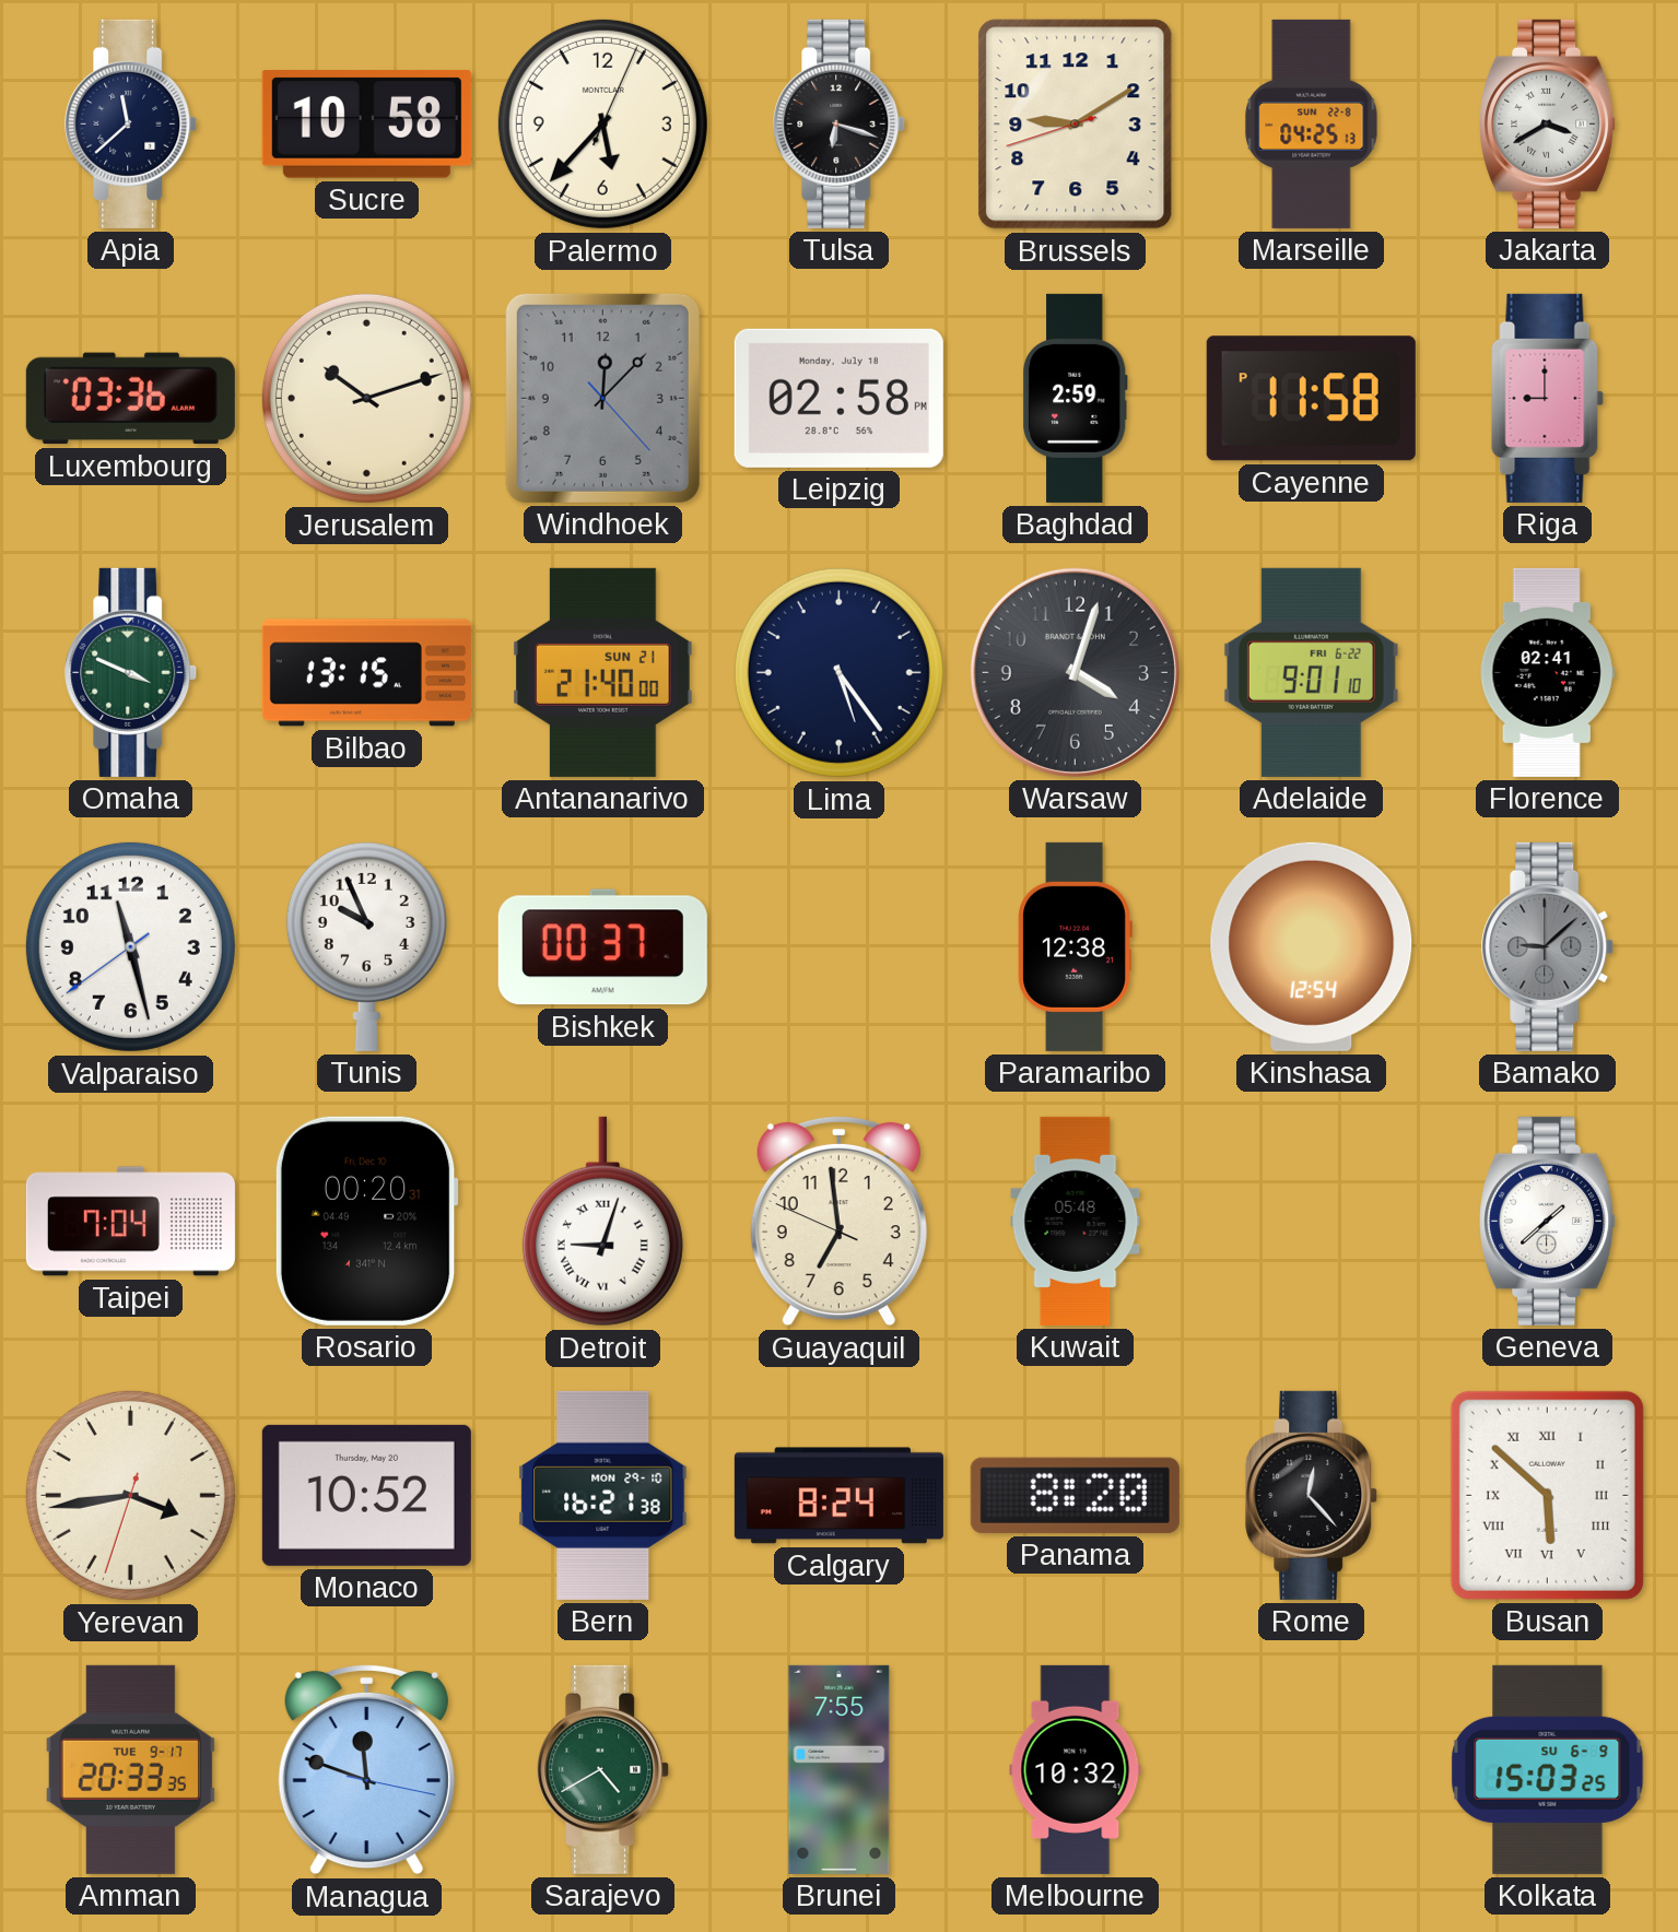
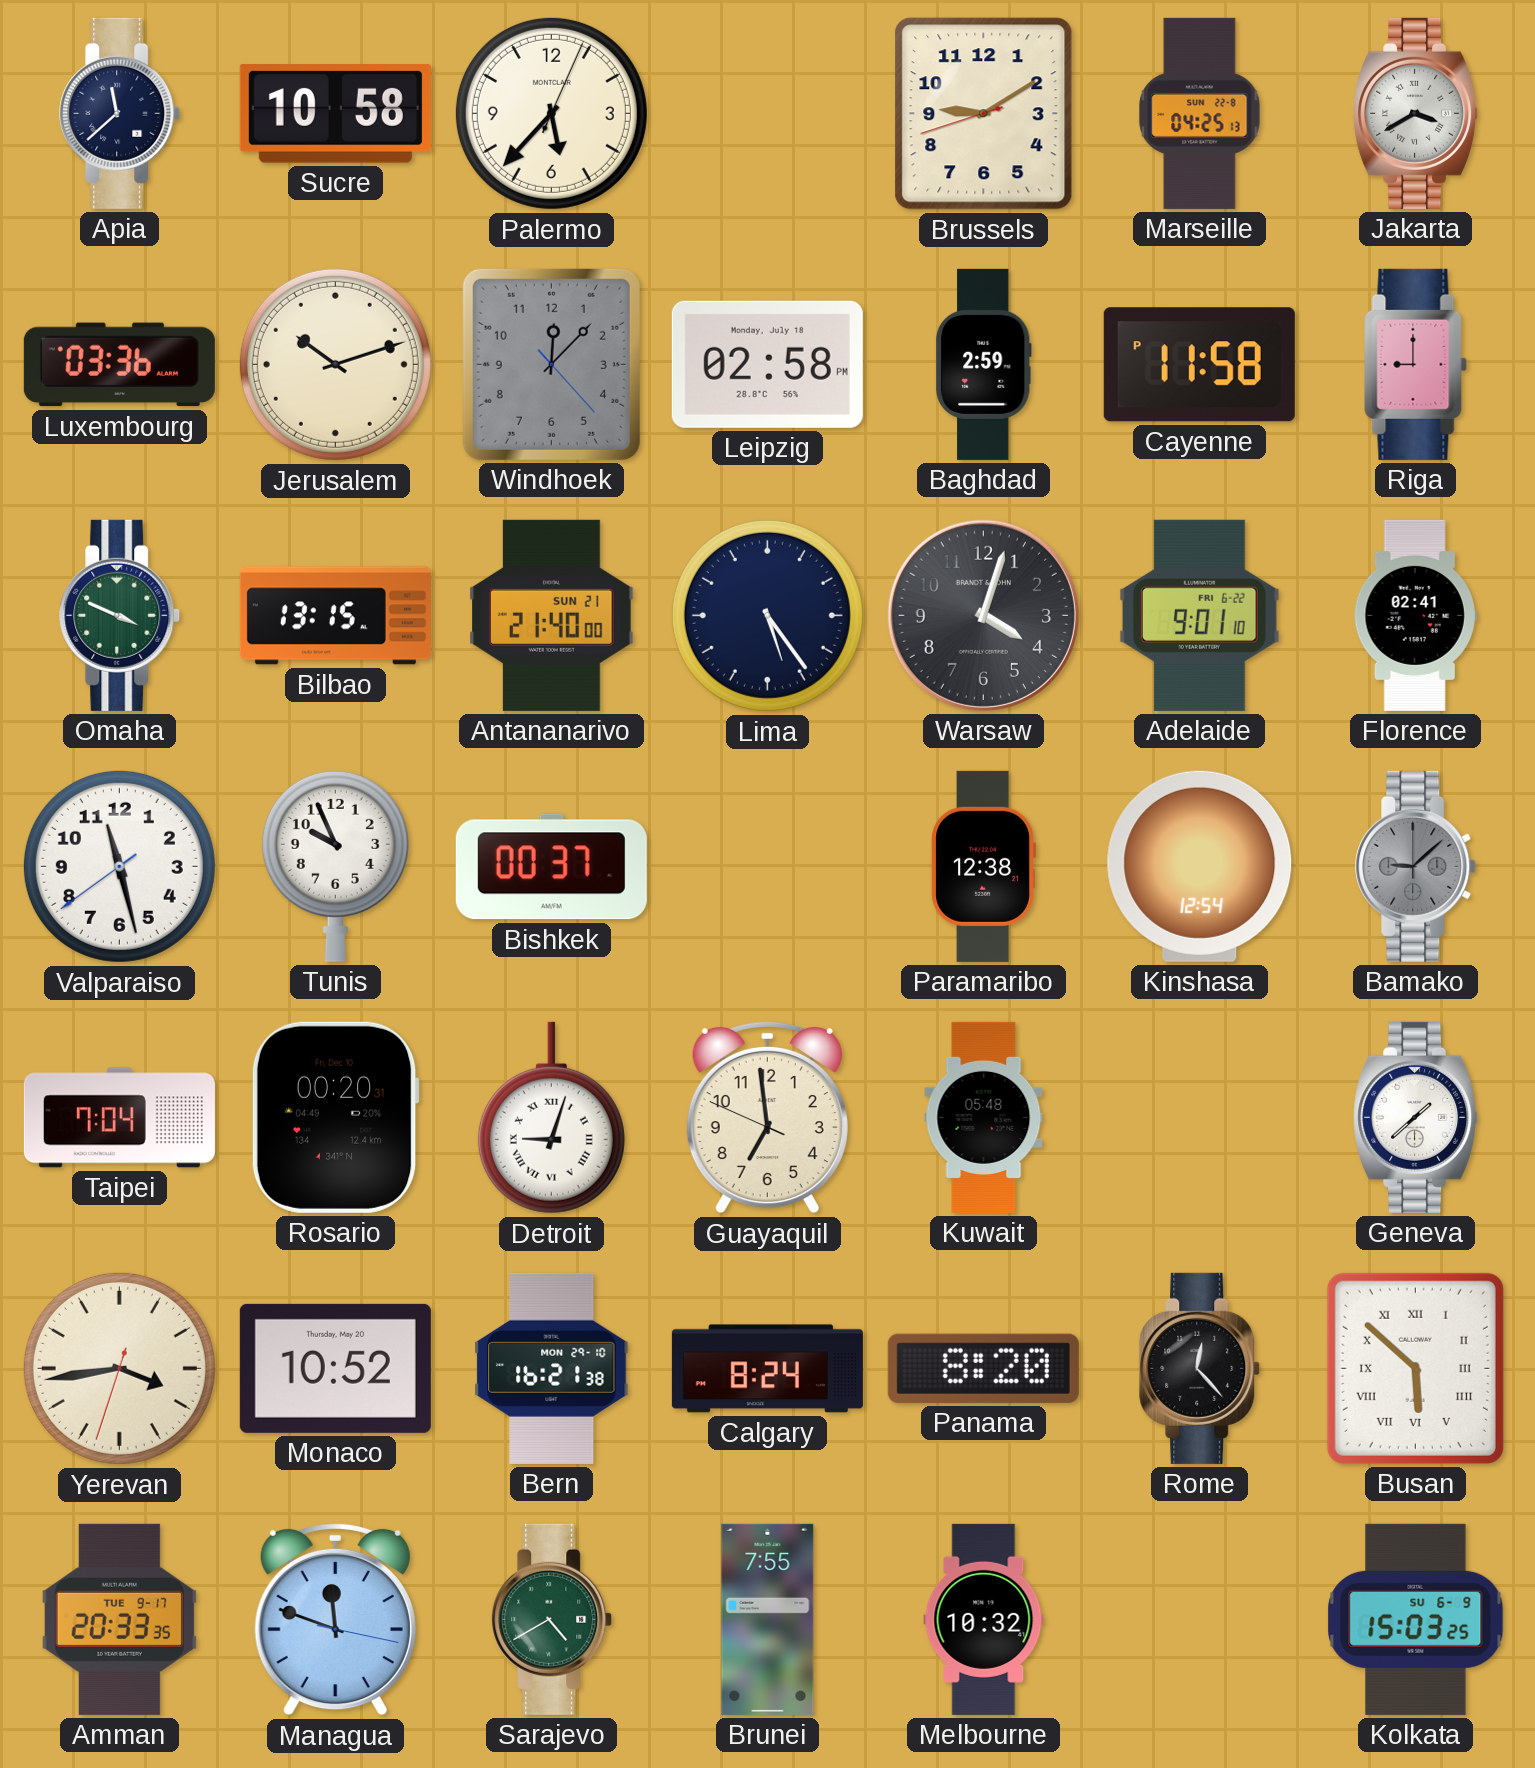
Tulsa: 6:18 -> none (840, 123)
